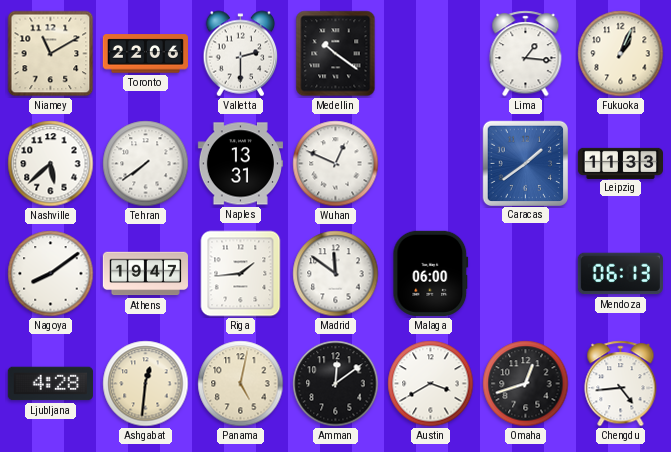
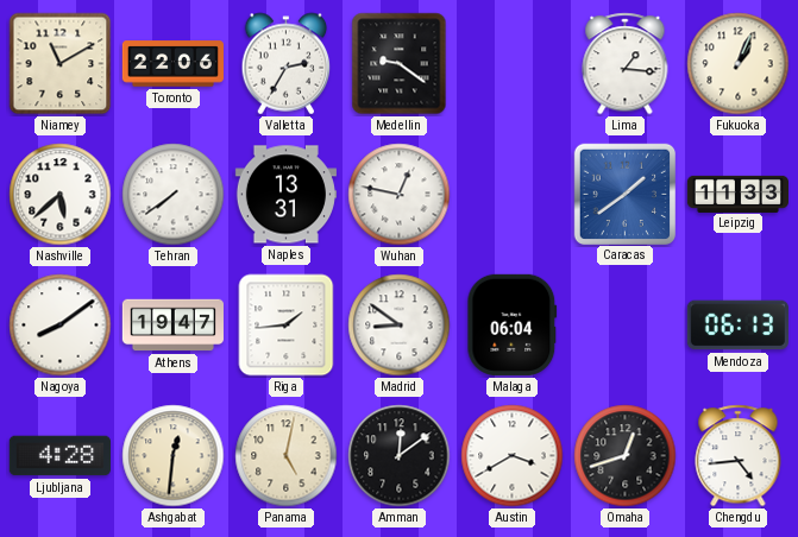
Valletta: 2:30 -> 2:35 (287, 64)
Medellin: 10:21 -> 9:21 (400, 64)
Wuhan: 12:49 -> 12:47 (400, 195)
Madrid: 11:51 -> 8:51 (400, 326)
Malaga: 06:00 -> 06:04 (513, 324)
